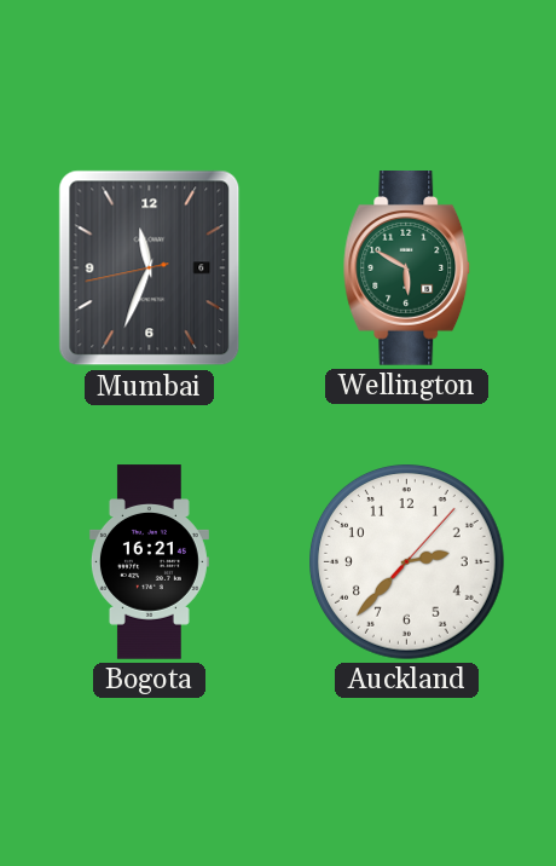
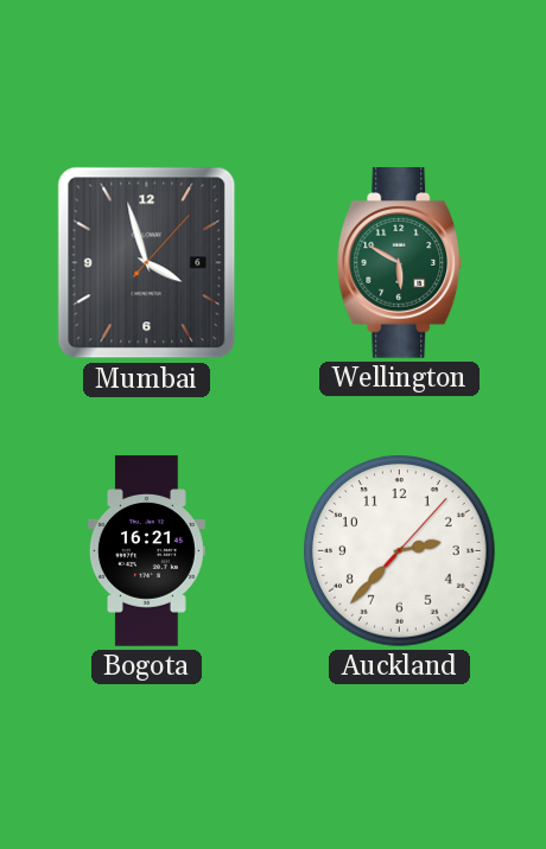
Mumbai: 11:33 -> 3:57 (147, 263)
